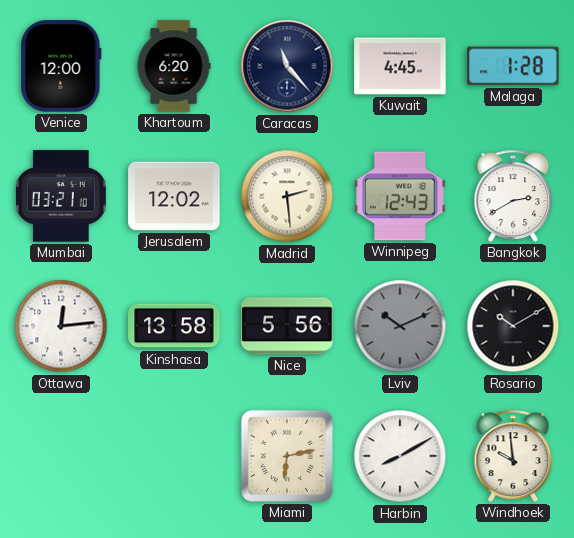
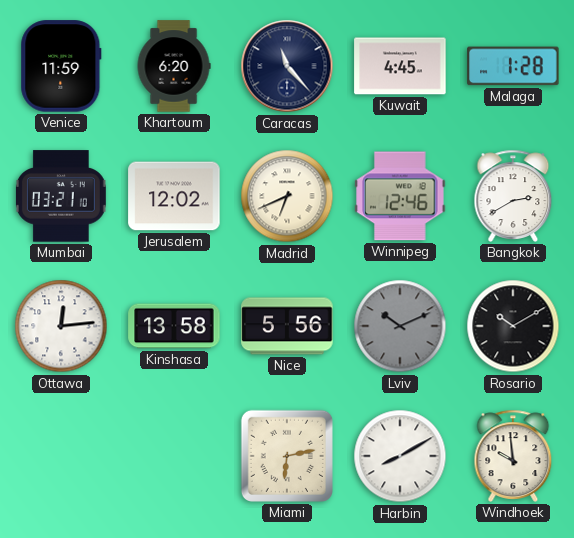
Venice: 12:00 -> 11:59 (61, 66)
Madrid: 2:29 -> 6:41 (287, 196)
Winnipeg: 12:43 -> 12:46 (400, 196)
